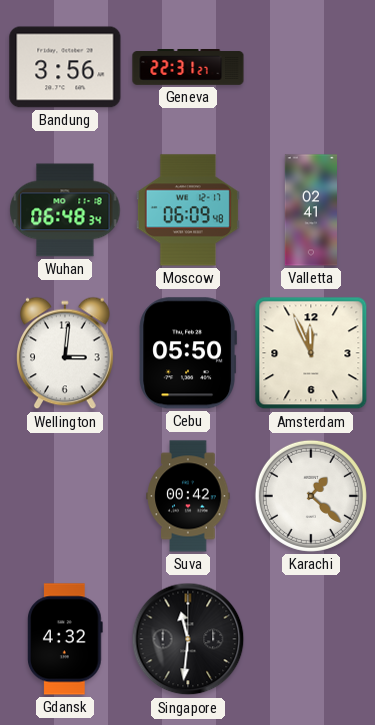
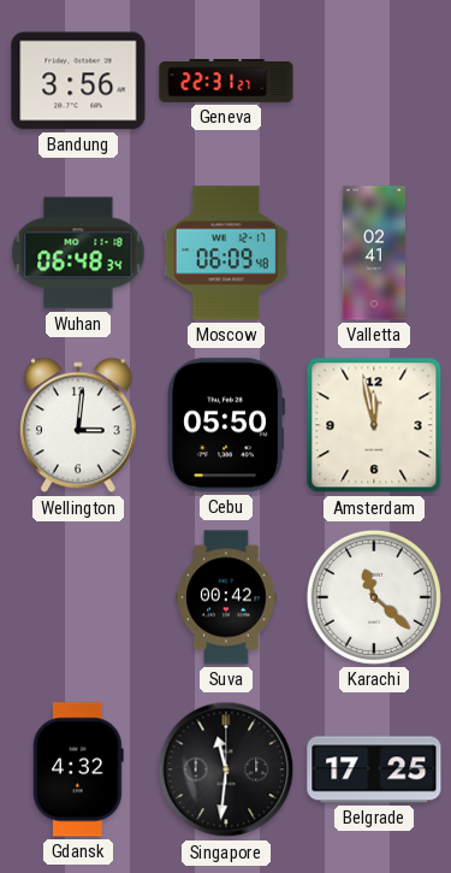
Amsterdam: 11:56 -> 11:58 (374, 425)
Karachi: 1:22 -> 11:22 (374, 597)
Belgrade: none -> 17:25 (374, 769)
